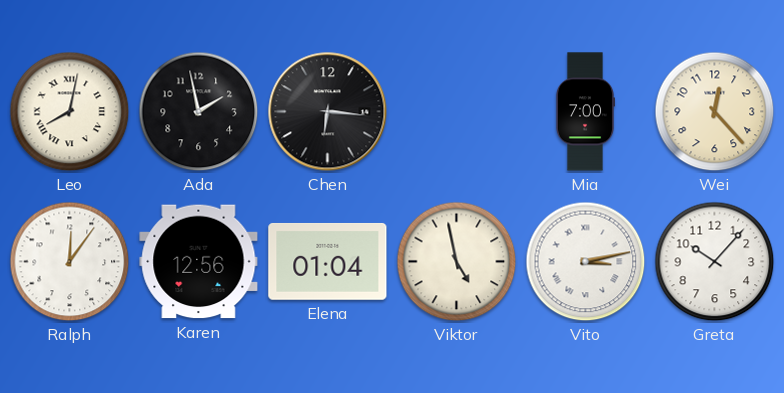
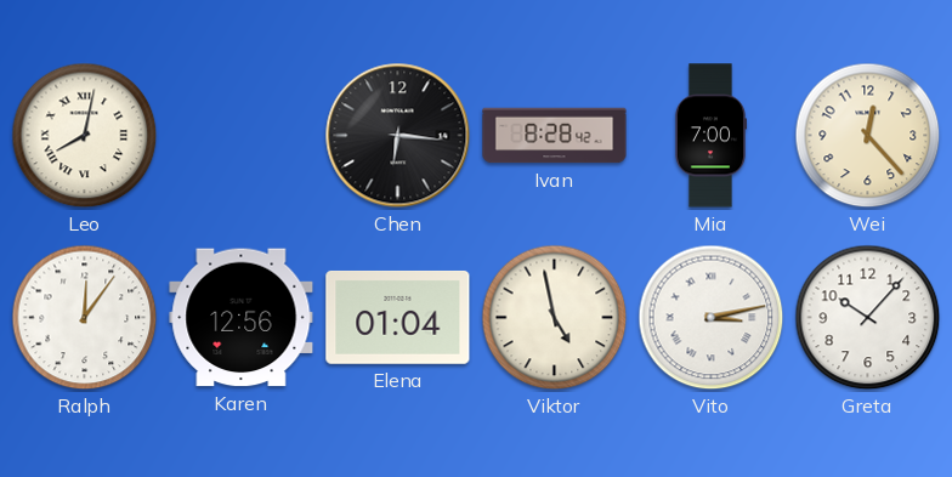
Ada: 1:58 -> none (199, 112)
Ivan: none -> 8:28 (555, 136)
